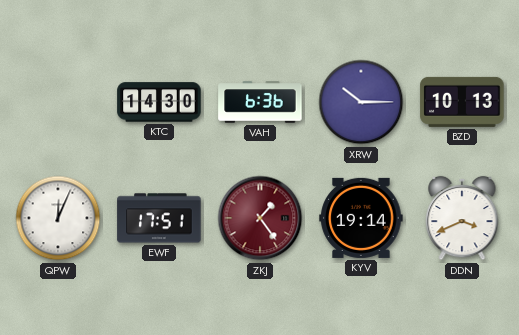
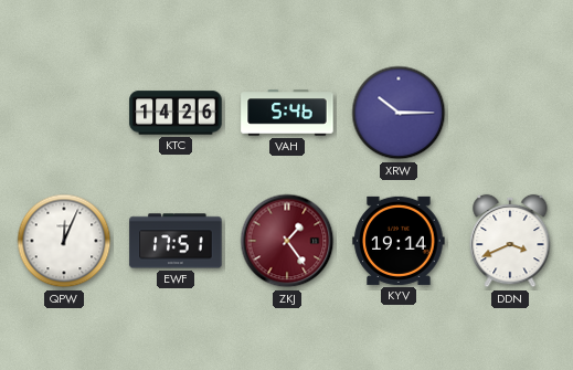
KTC: 14:30 -> 14:26 (176, 113)
VAH: 6:36 -> 5:46 (287, 113)
BZD: 10:13 -> none (462, 102)
